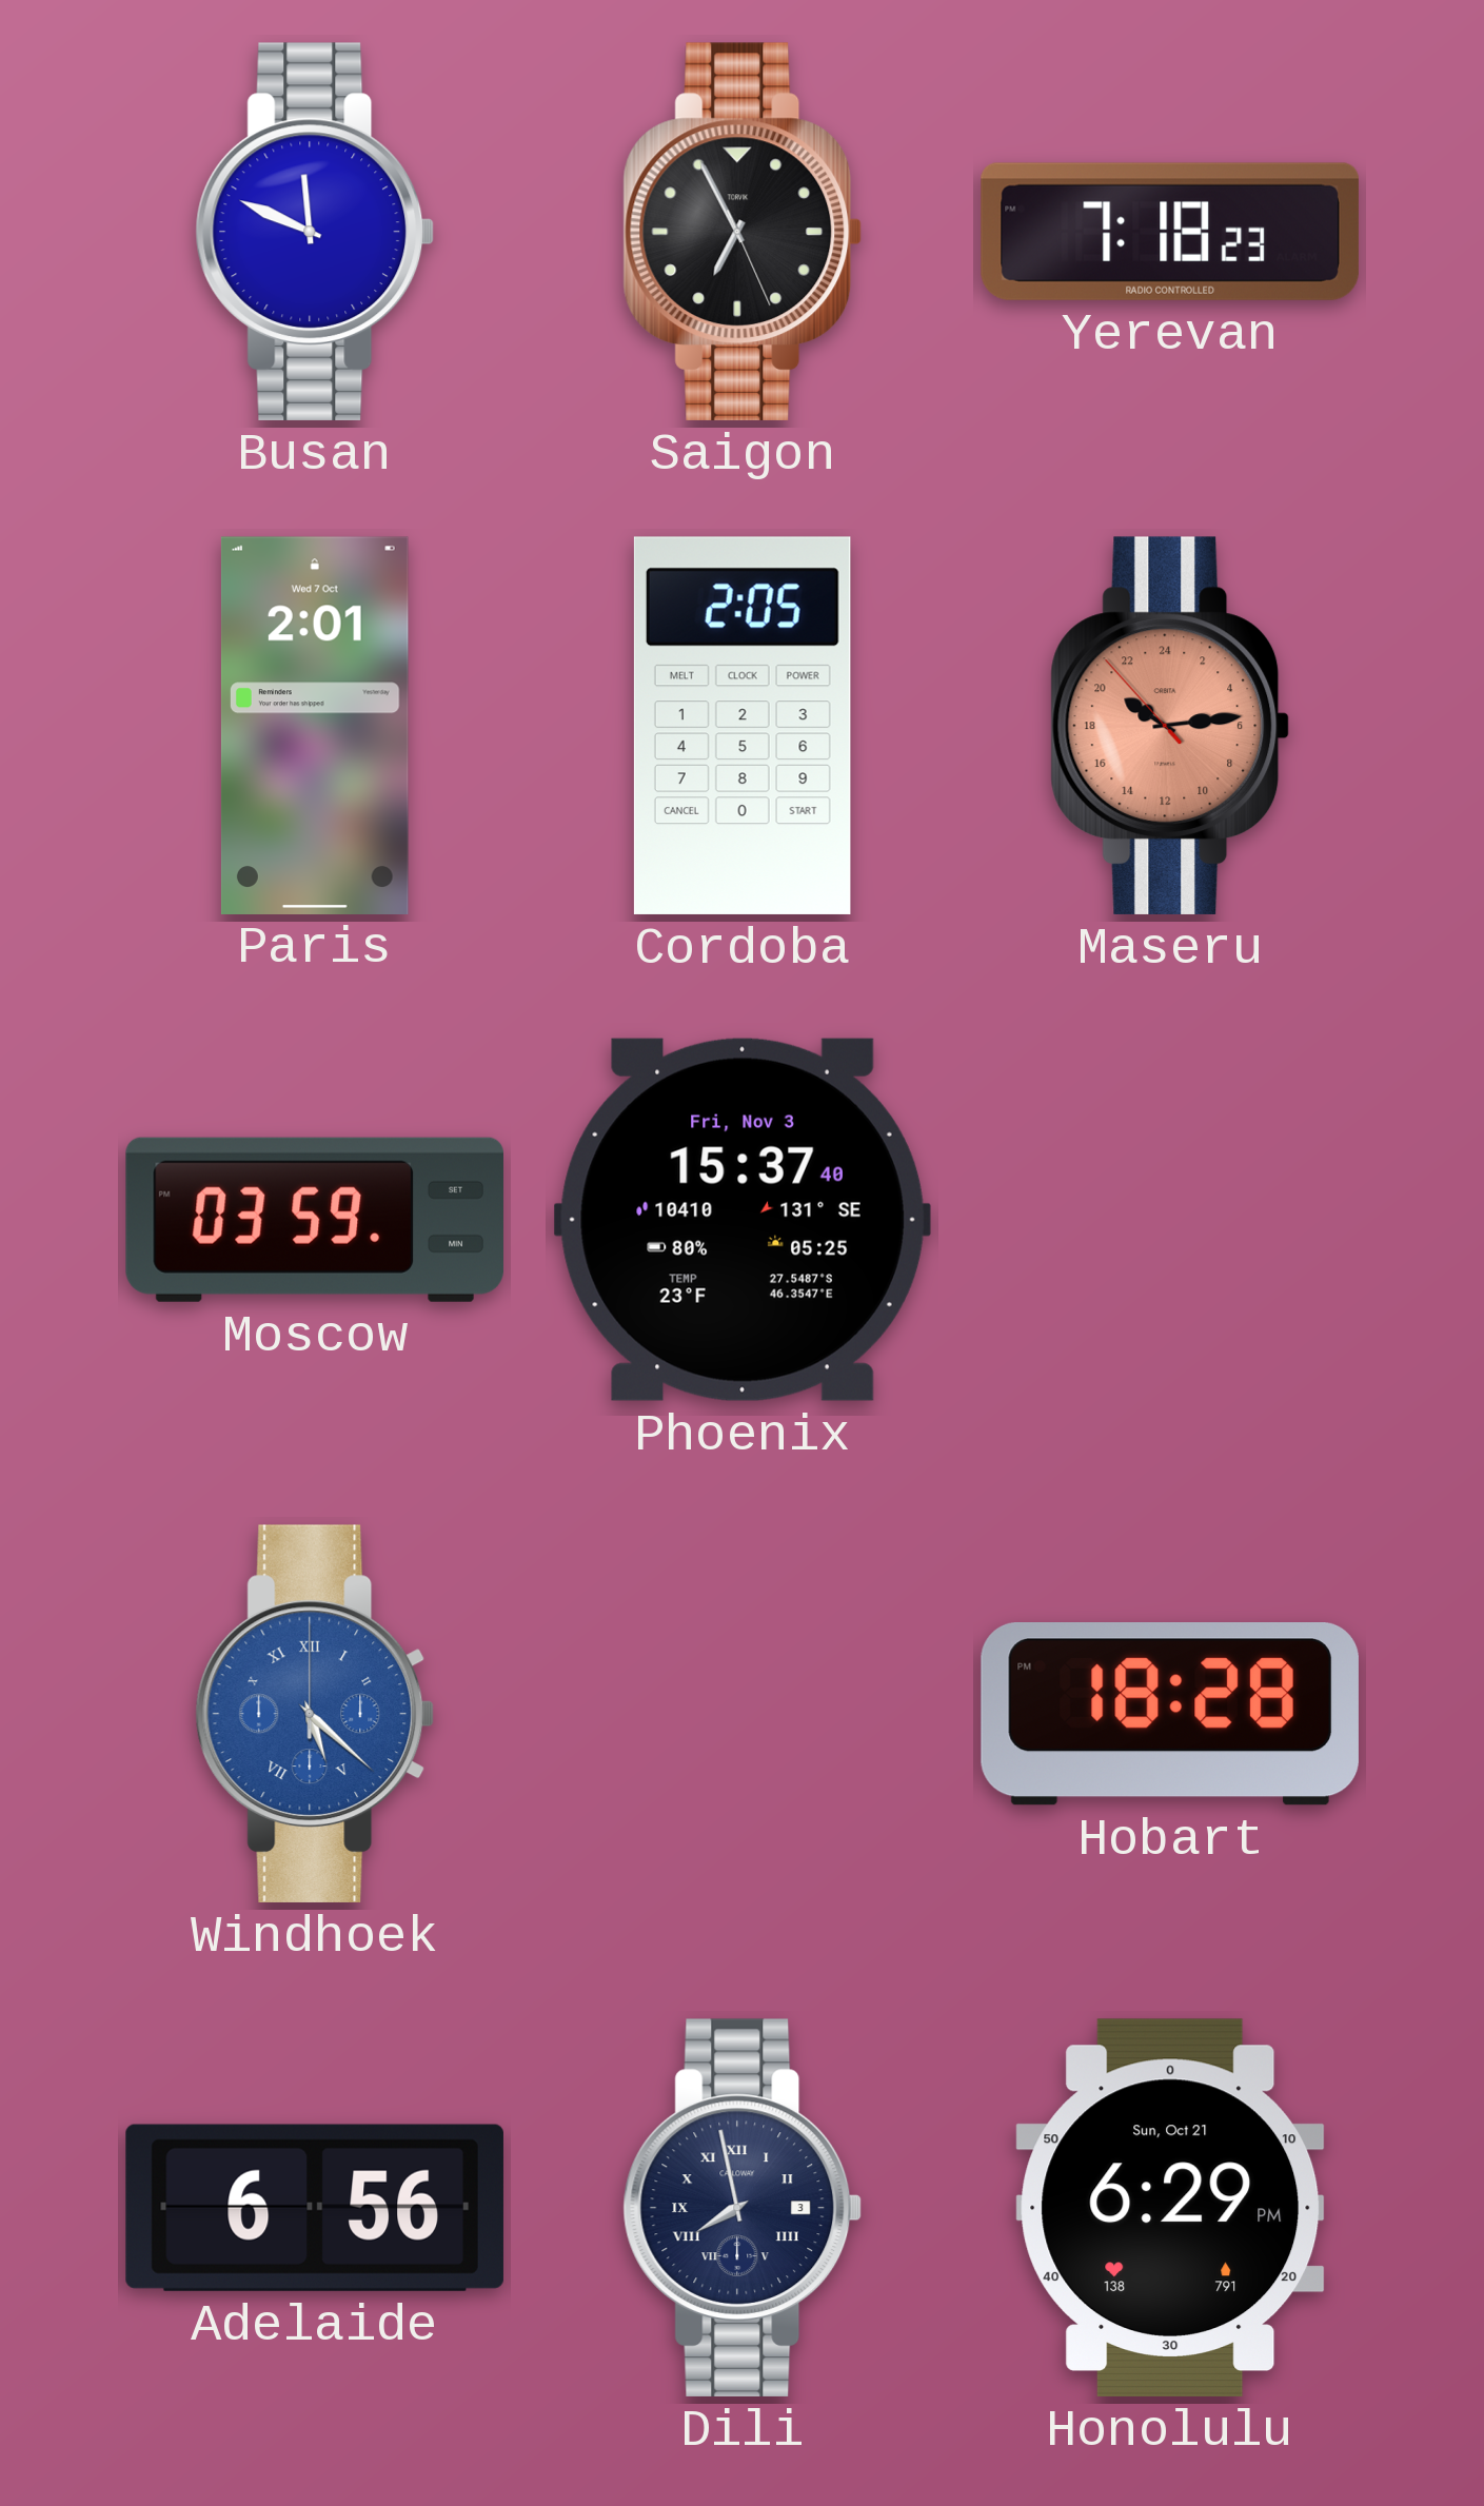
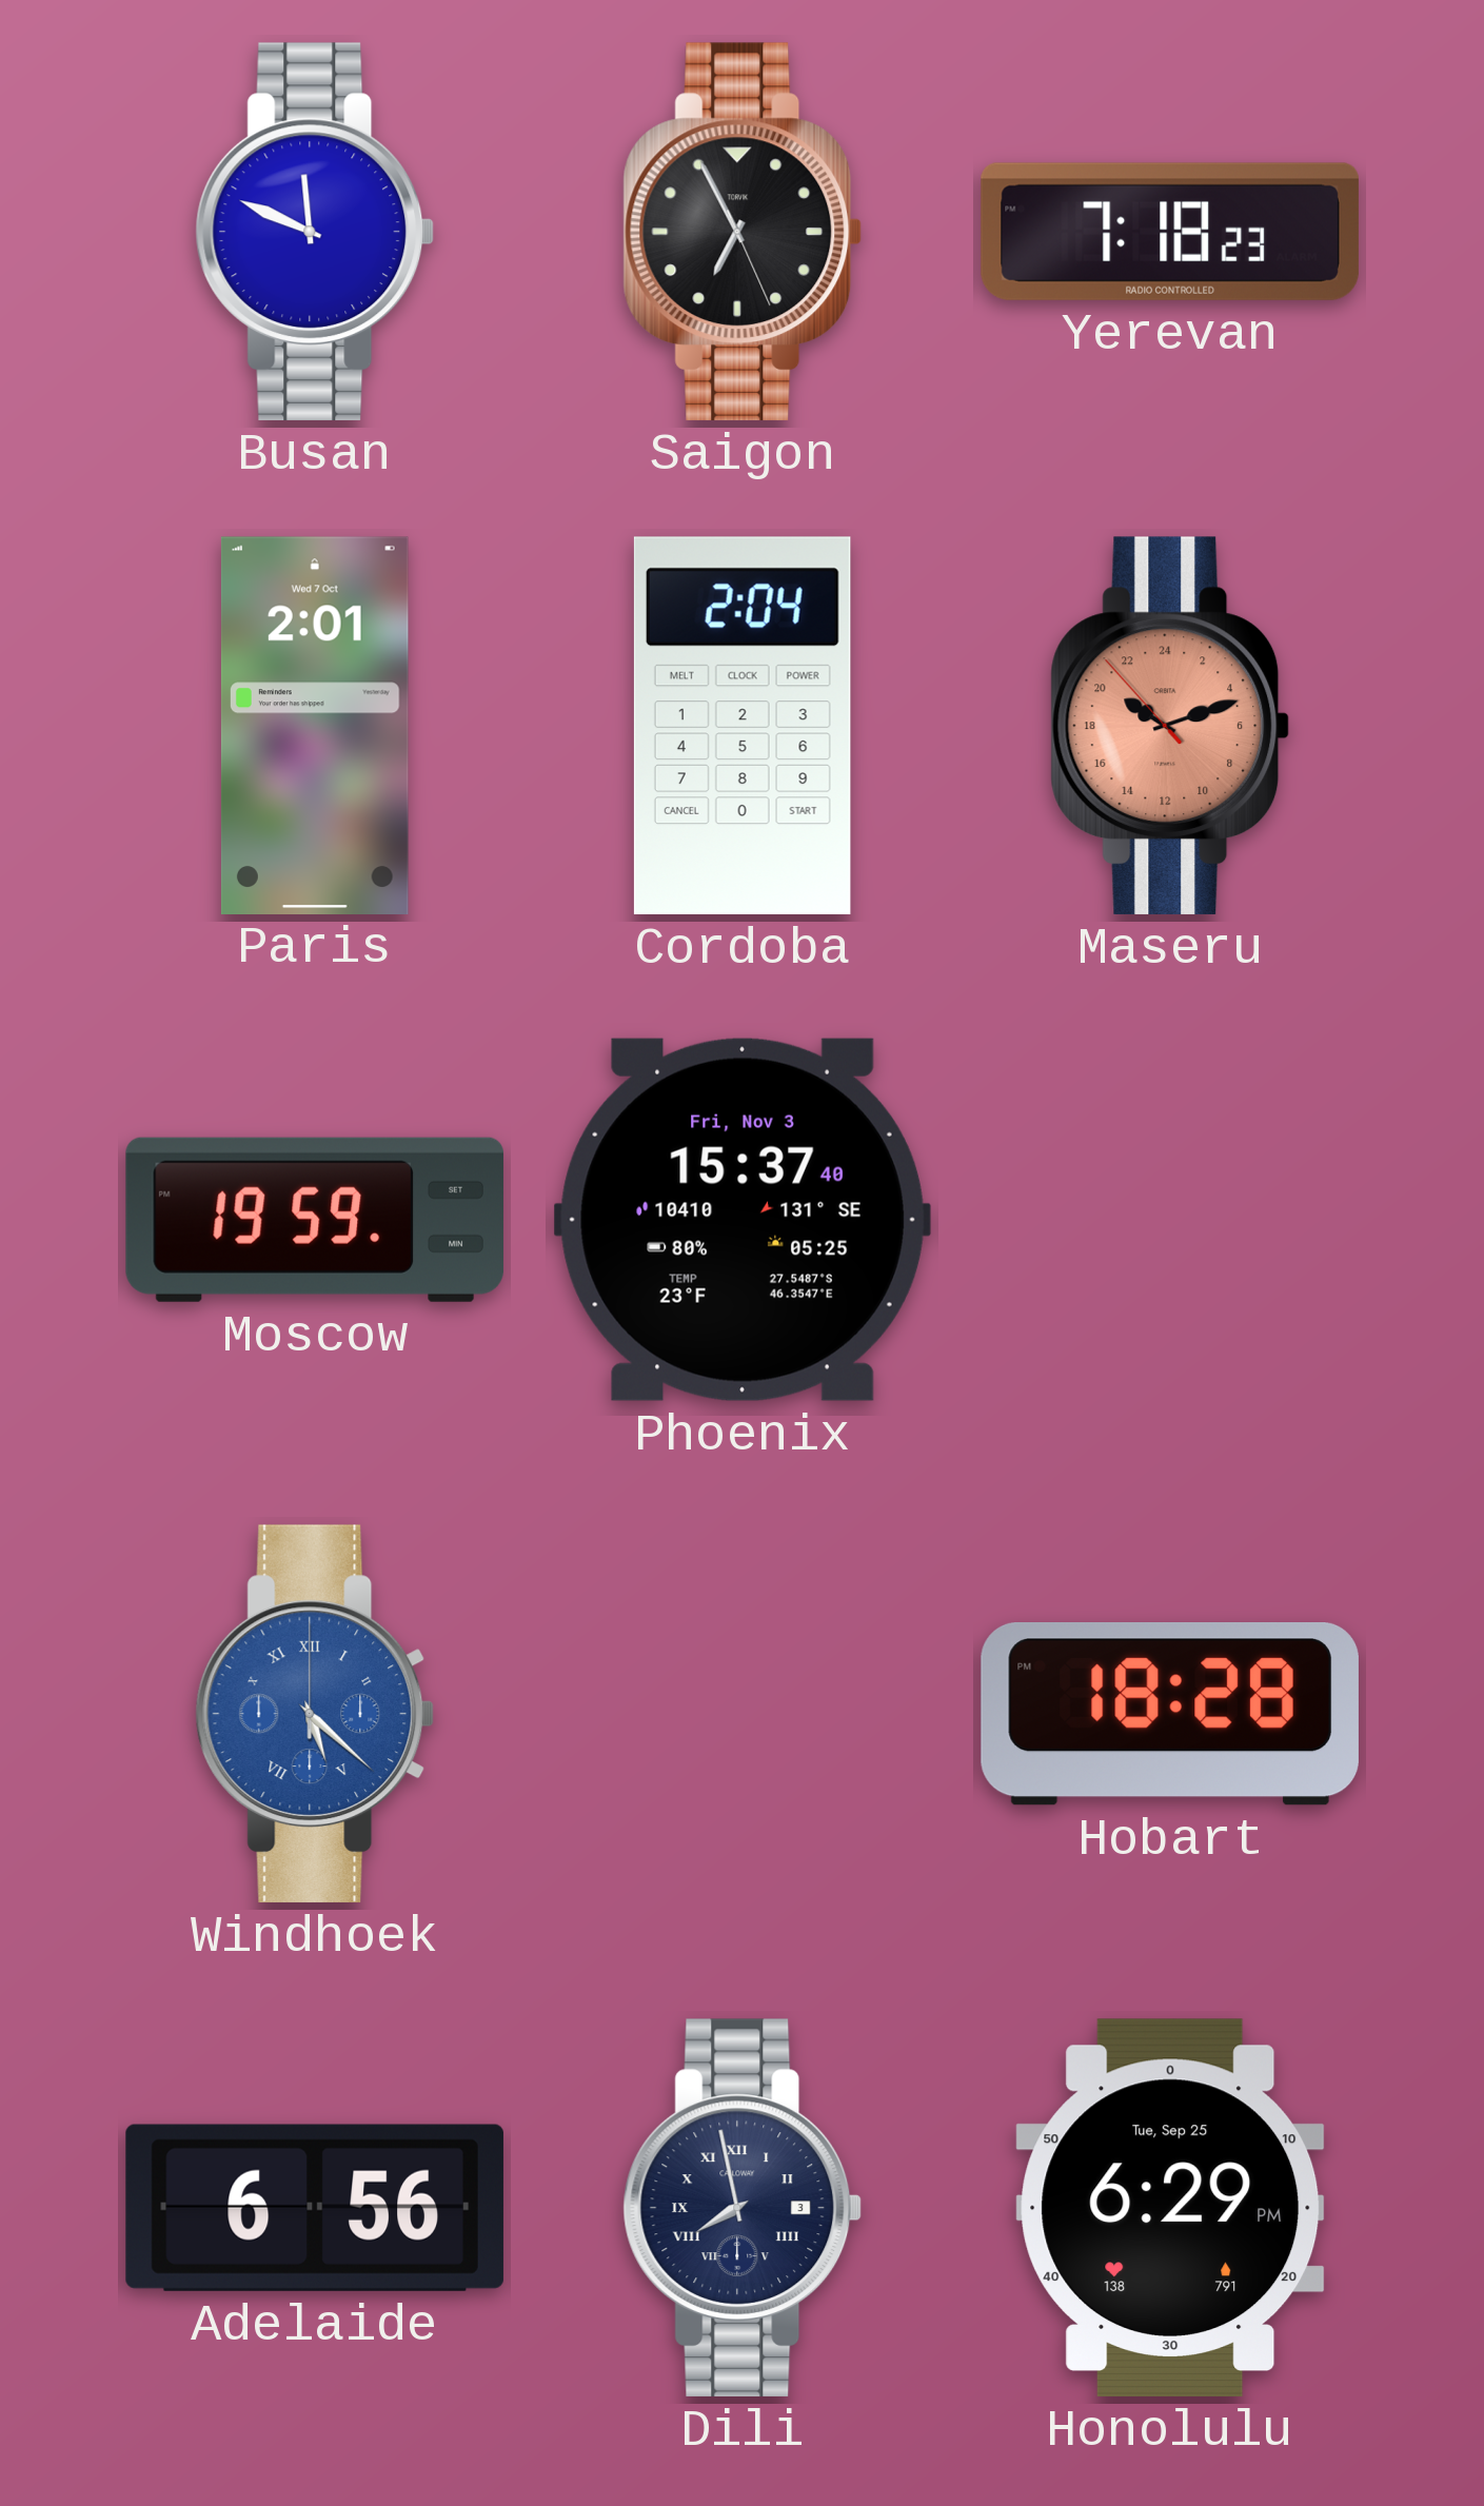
Cordoba: 2:05 -> 2:04 (743, 726)
Maseru: 20:13 -> 20:11 (1170, 726)
Moscow: 03:59 -> 19:59 (315, 1220)
Honolulu date: Sun, Oct 21 -> Tue, Sep 25 (1170, 2208)
